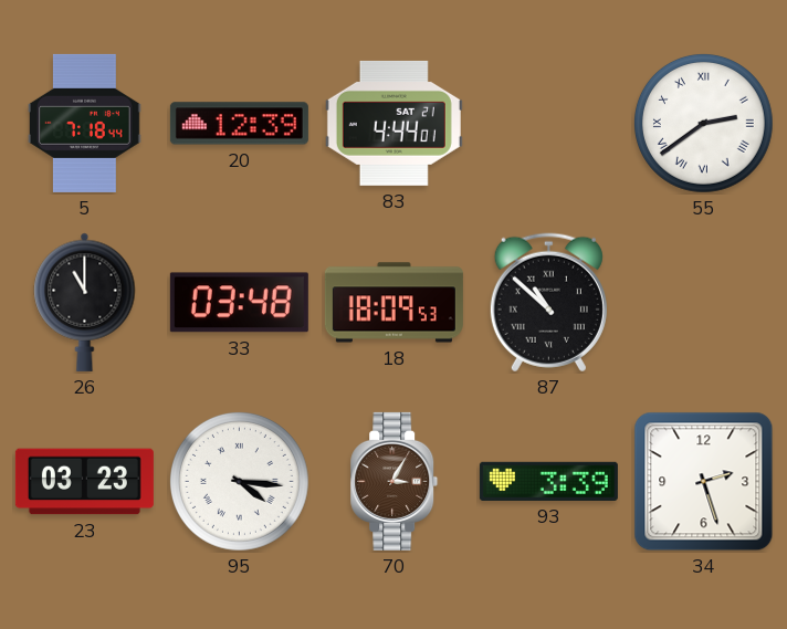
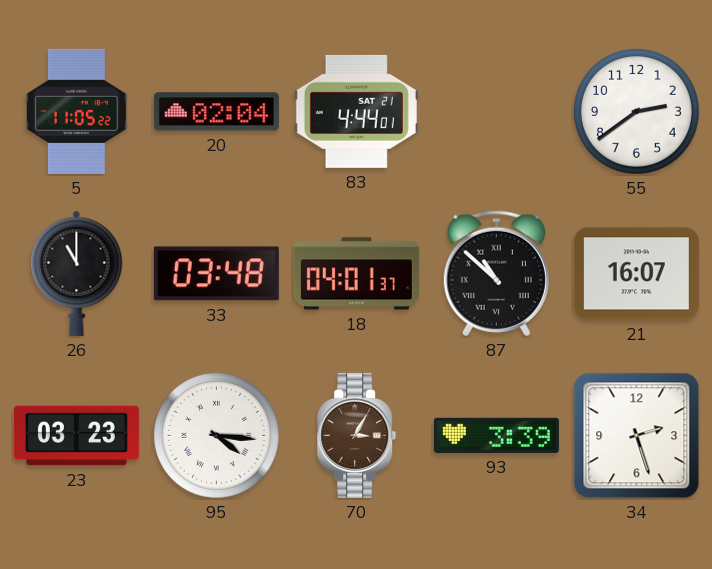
5: 7:18 -> 11:05 (77, 111)
20: 12:39 -> 02:04 (216, 112)
55 numerals: Roman -> Arabic (636, 111)
18: 18:09 -> 04:01 (356, 274)
21: none -> 16:07 (636, 274)
